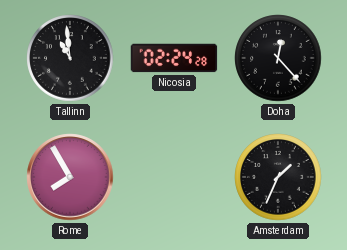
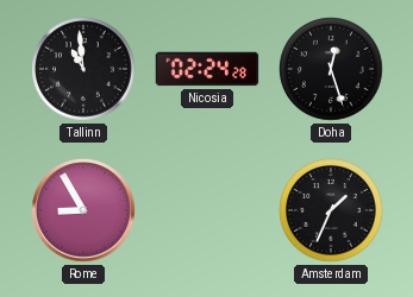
Doha: 12:23 -> 12:27 (331, 69)
Rome: 7:55 -> 8:55 (83, 210)
